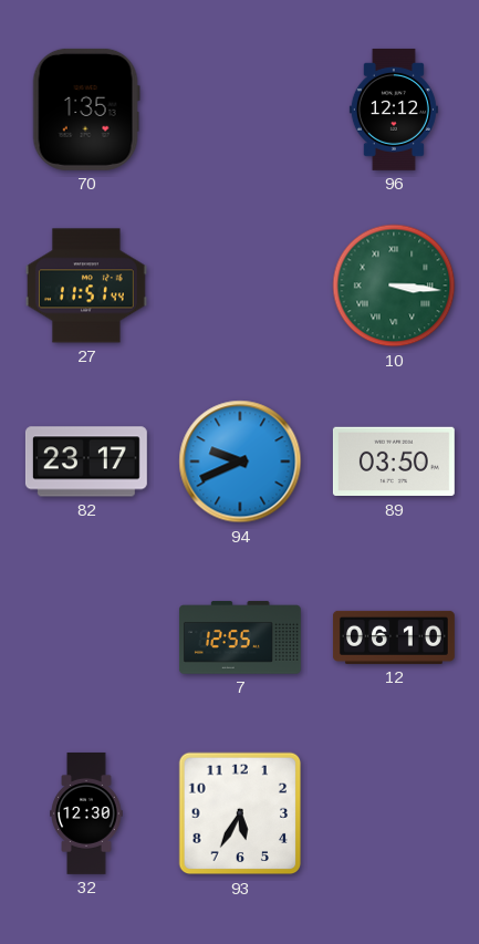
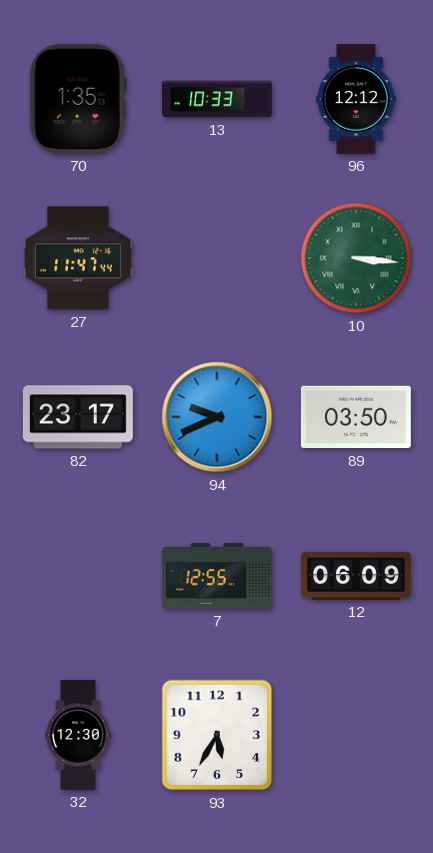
13: none -> 10:33 (217, 99)
27: 11:51 -> 11:47 (78, 258)
12: 06:10 -> 06:09 (356, 576)
